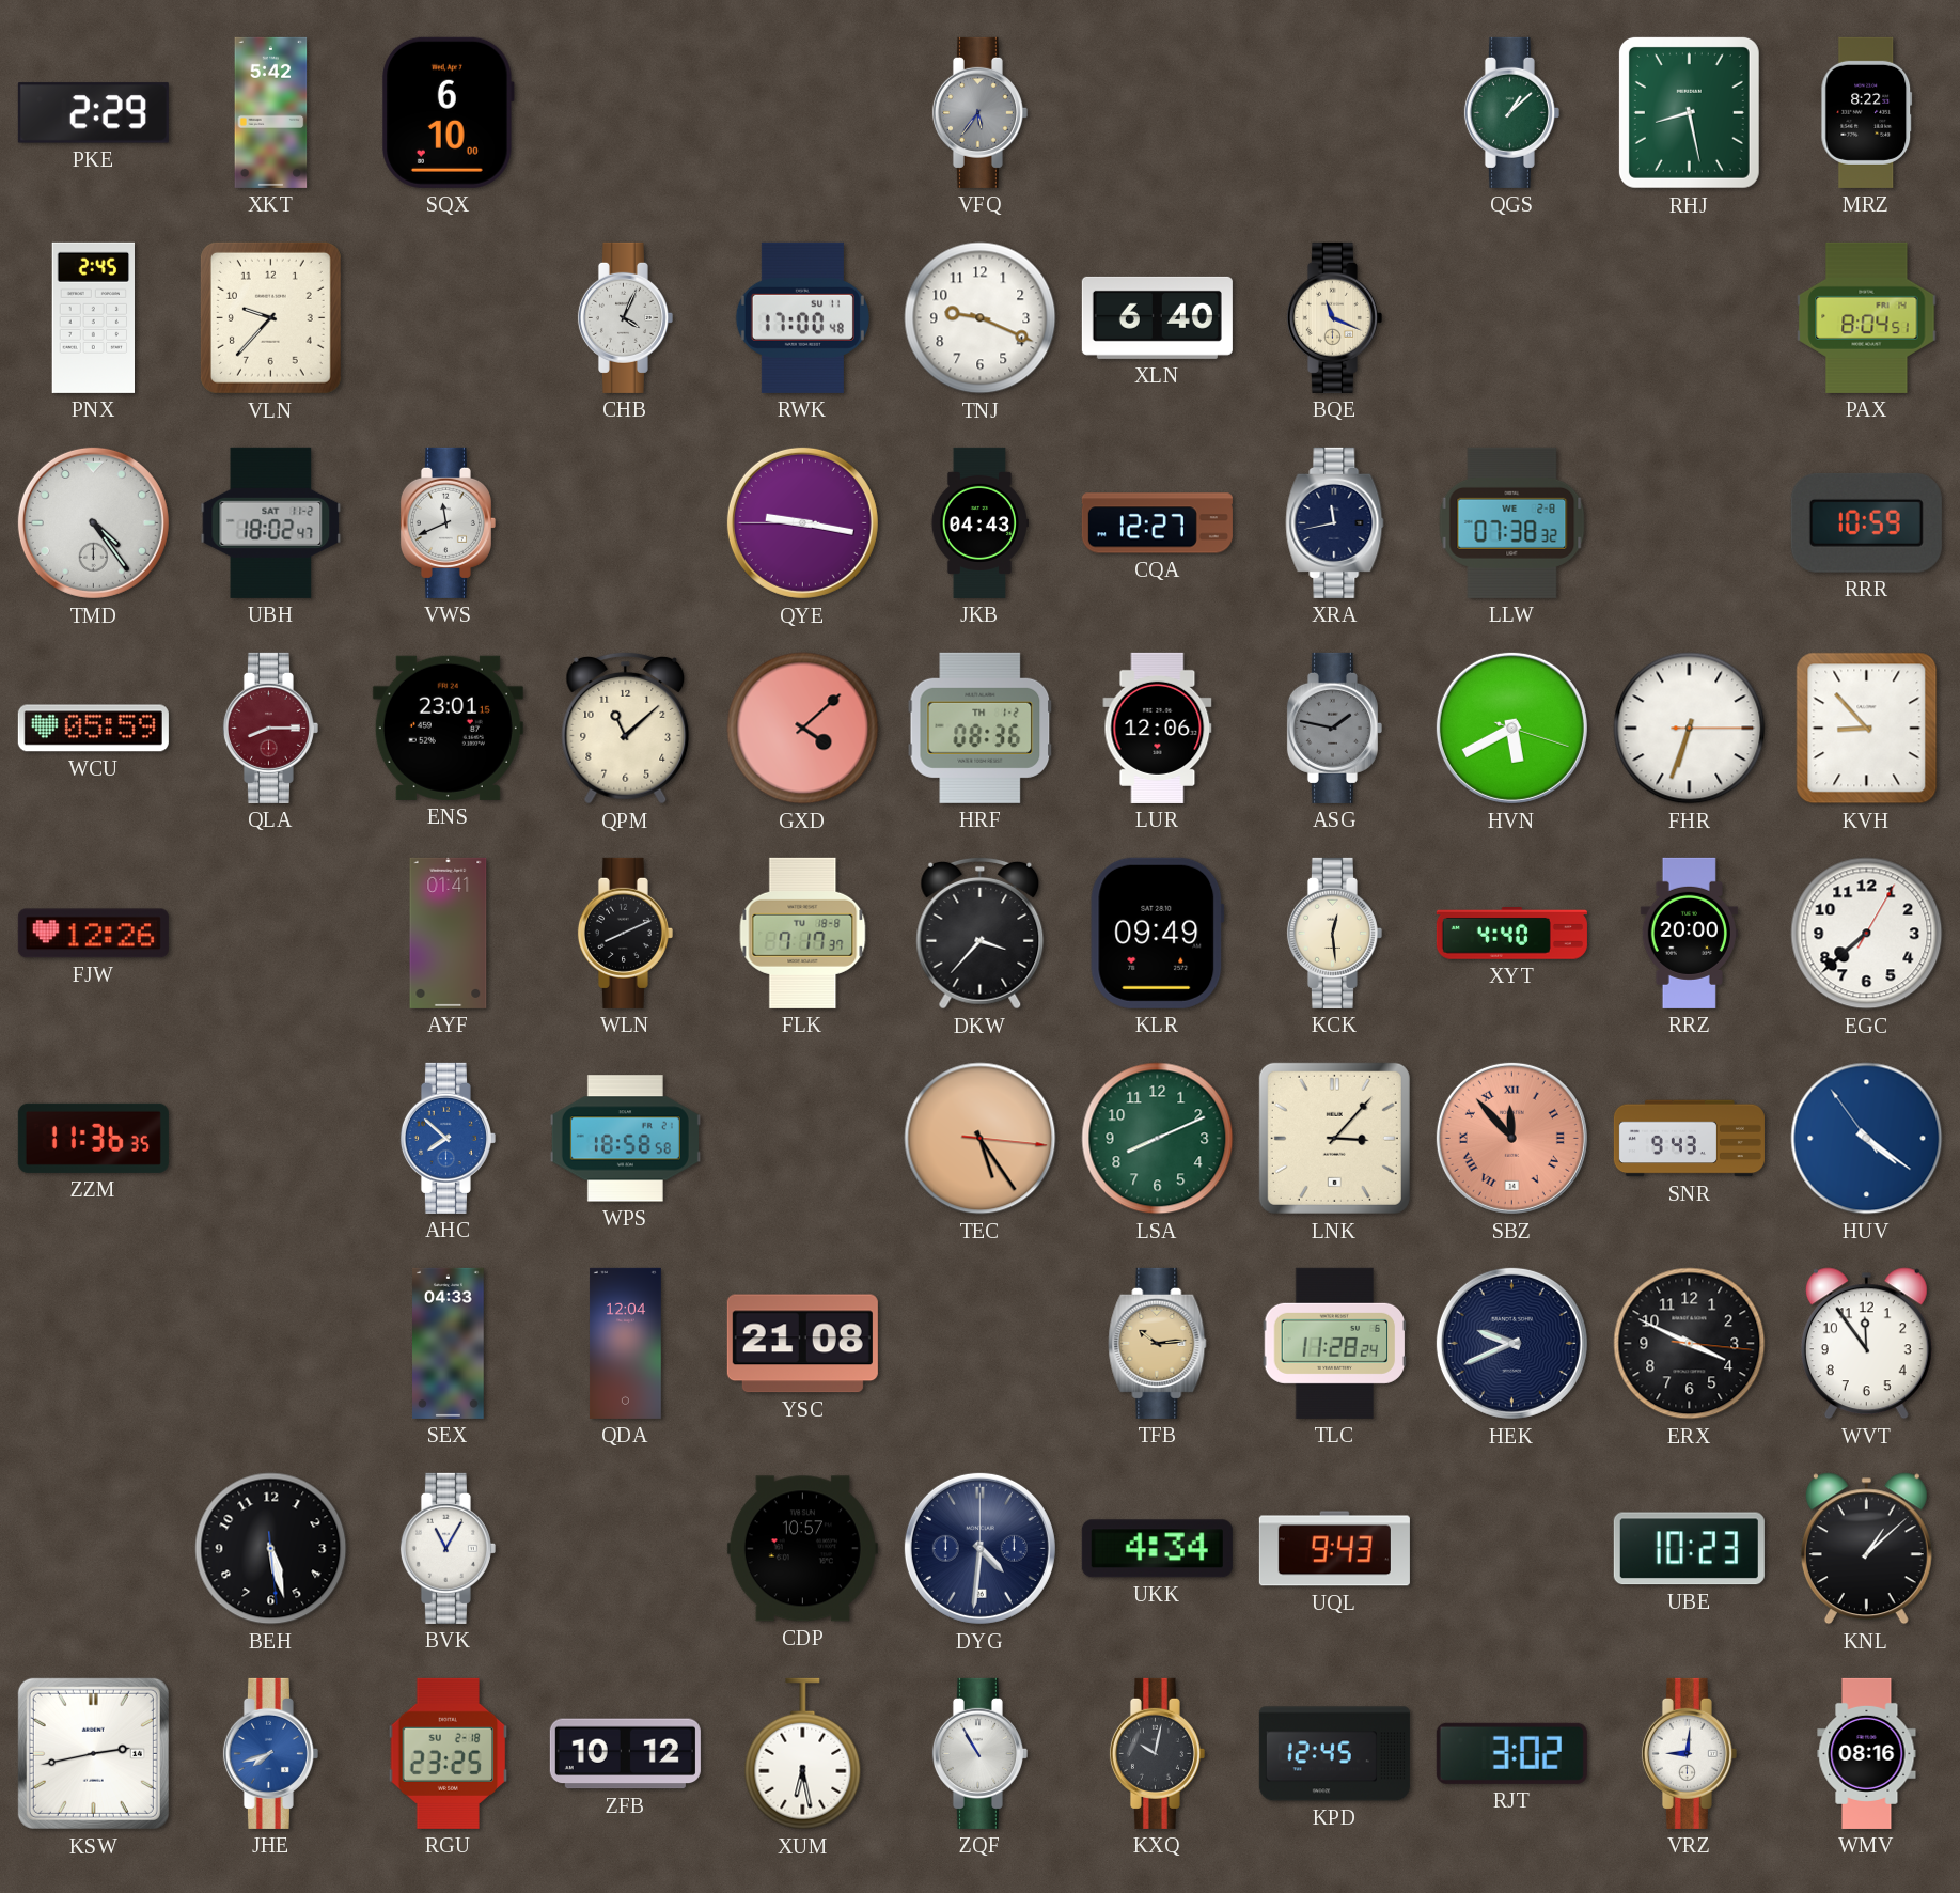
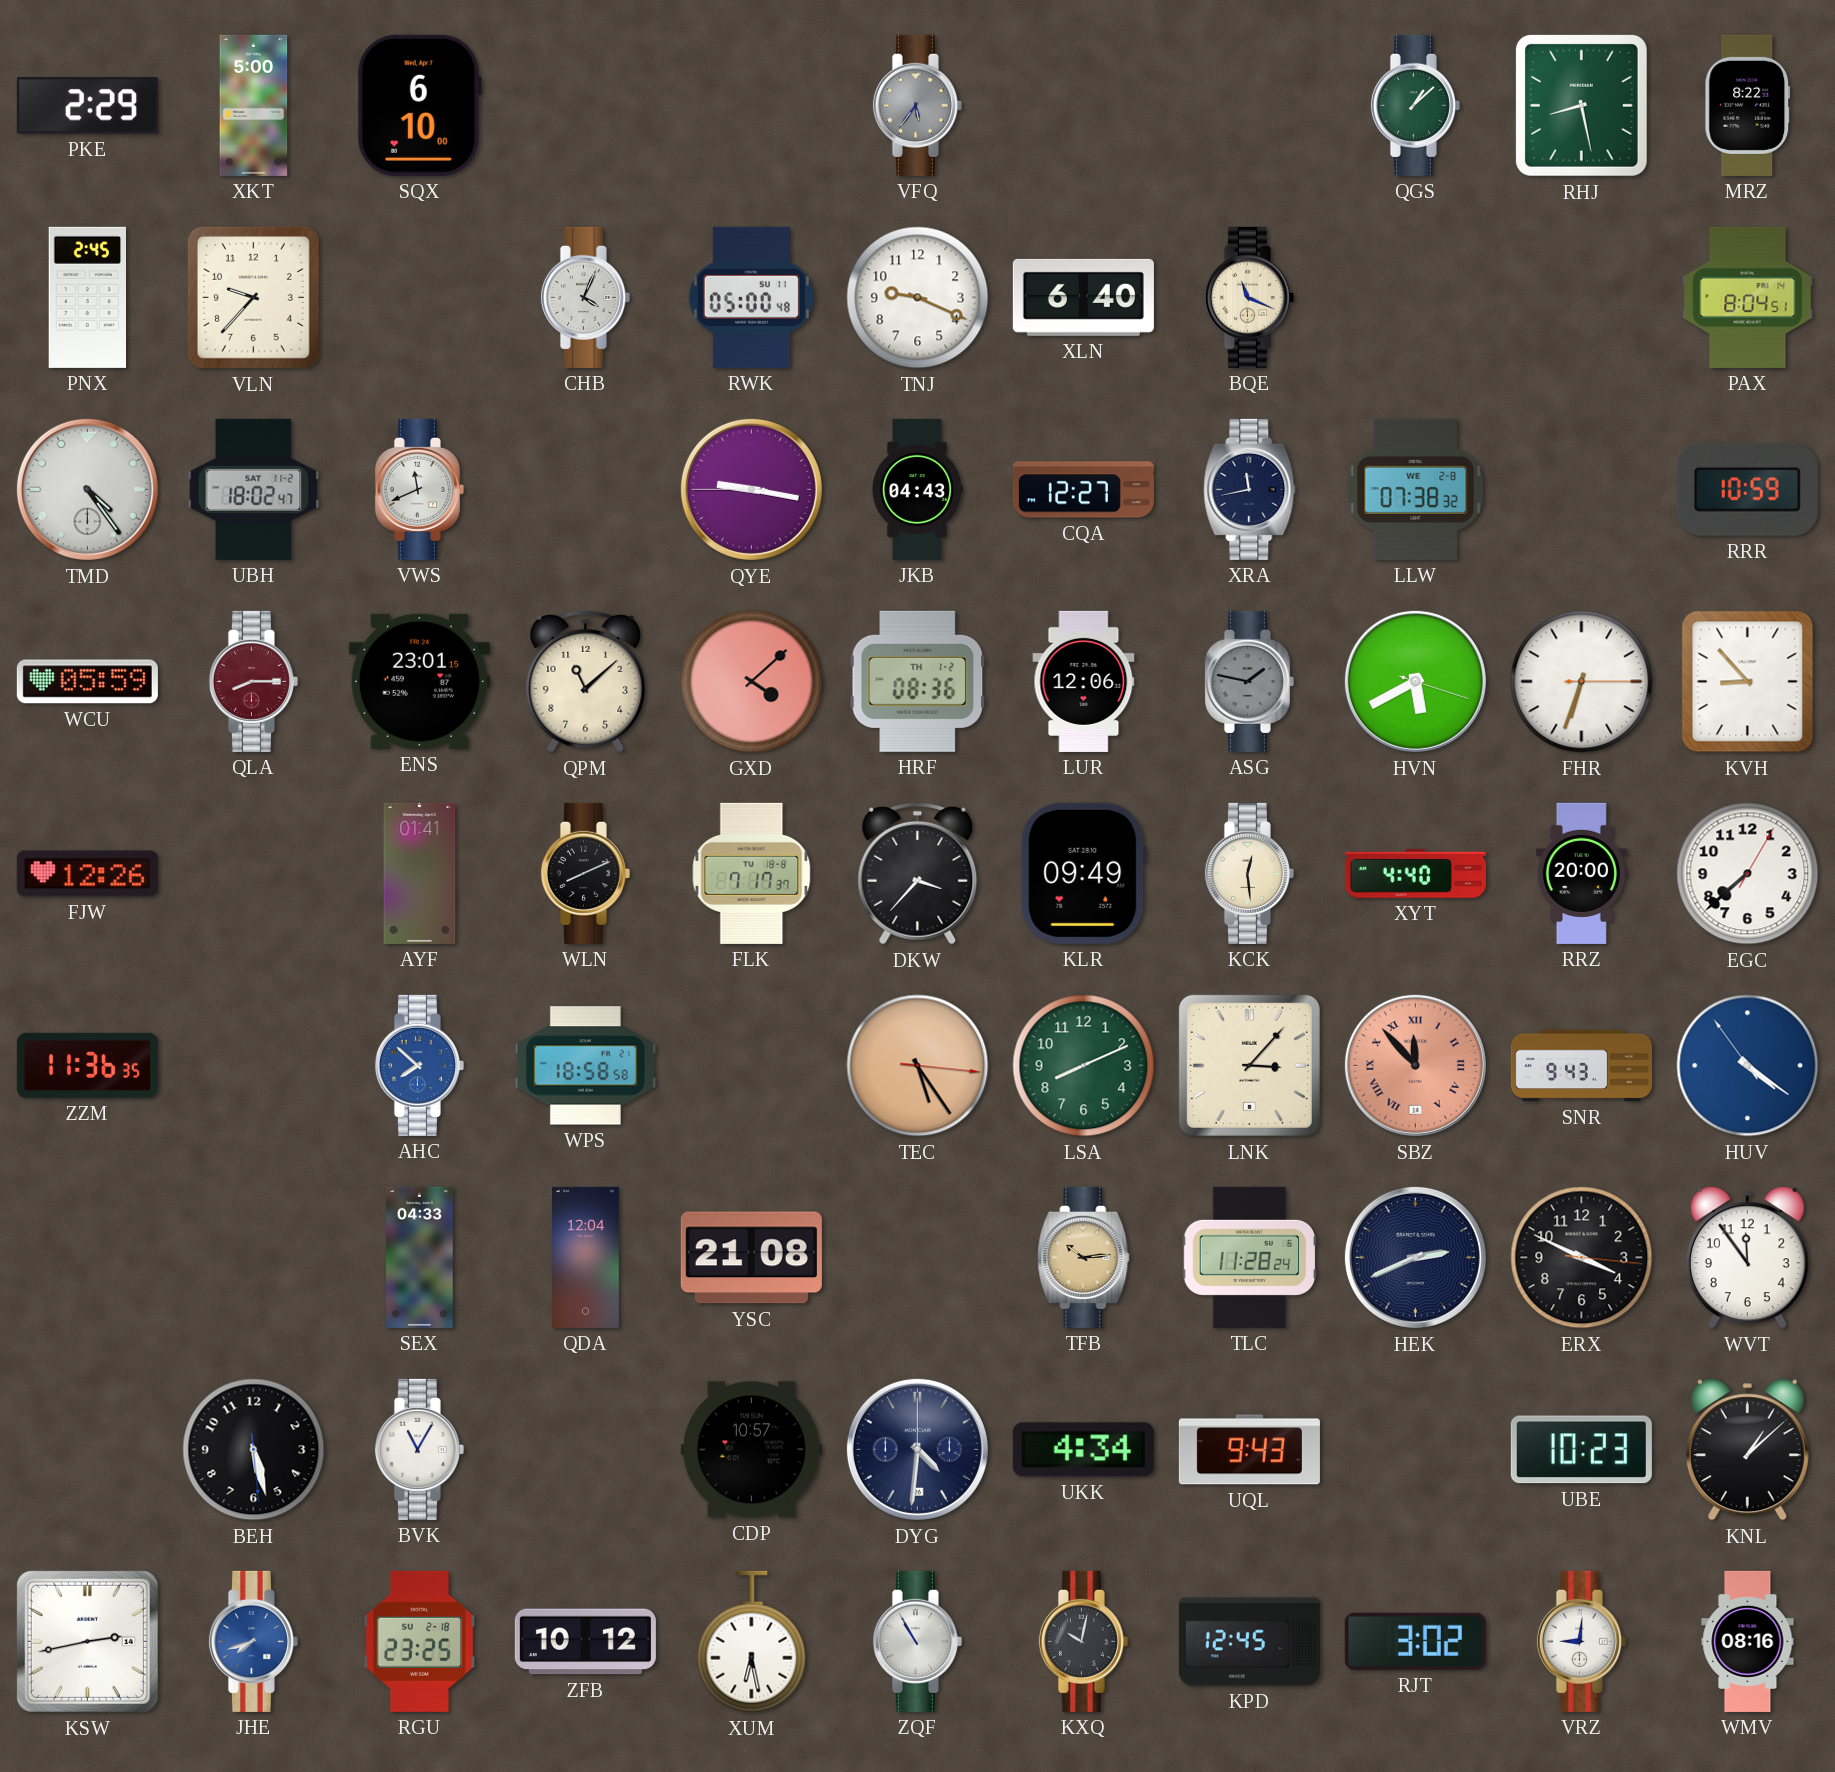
XKT: 5:42 -> 5:00 (254, 105)
RWK: 17:00 -> 05:00 (751, 297)
HEK: 9:41 -> 2:41 (1415, 1257)
